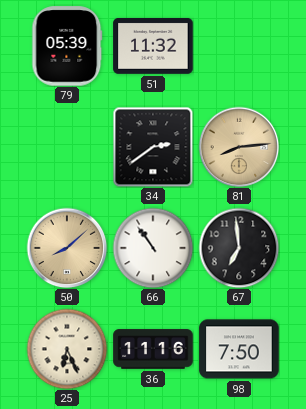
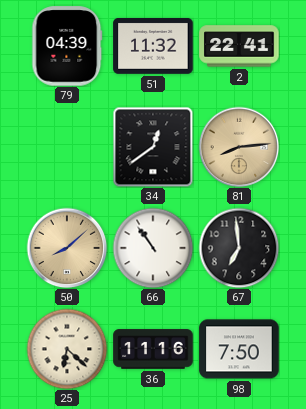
79: 05:39 -> 04:39 (67, 46)
2: none -> 22:41 (239, 46)
34: 2:39 -> 12:39 (153, 147)
25: 6:26 -> 6:22 (67, 349)
